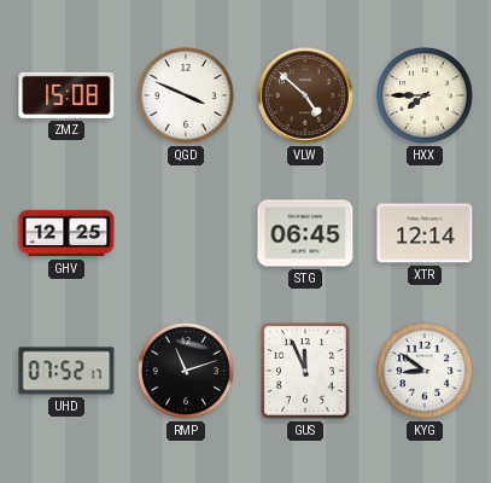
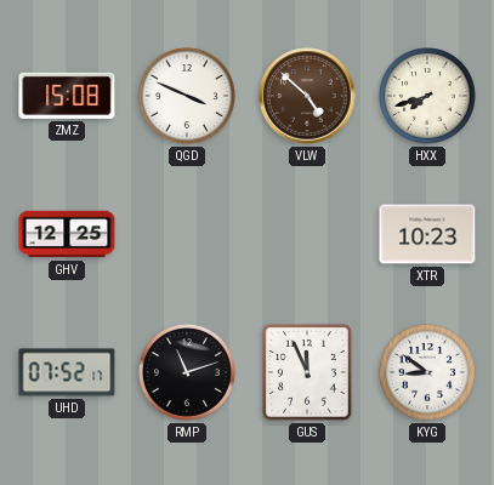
HXX: 7:45 -> 7:42 (428, 97)
STG: 06:45 -> none (305, 233)
XTR: 12:14 -> 10:23 (427, 234)
